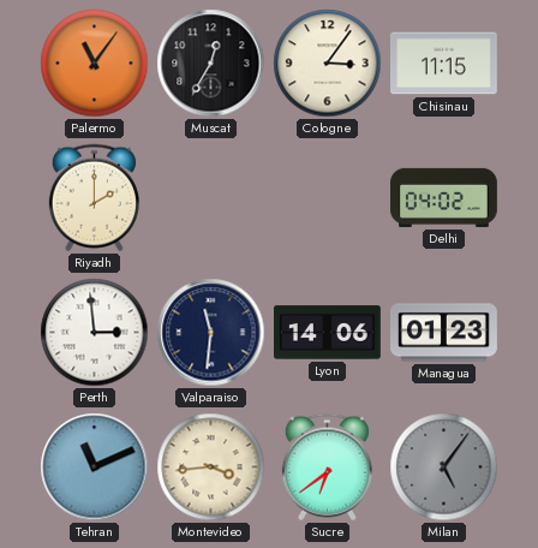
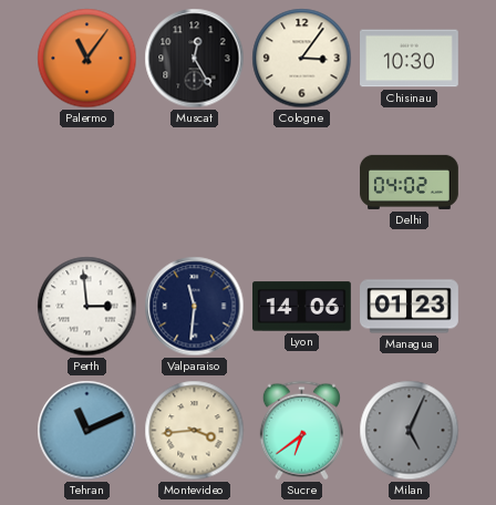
Muscat: 12:35 -> 12:25 (195, 59)
Chisinau: 11:15 -> 10:30 (410, 59)
Riyadh: 2:00 -> none (94, 198)
Milan: 5:06 -> 5:04 (410, 431)
